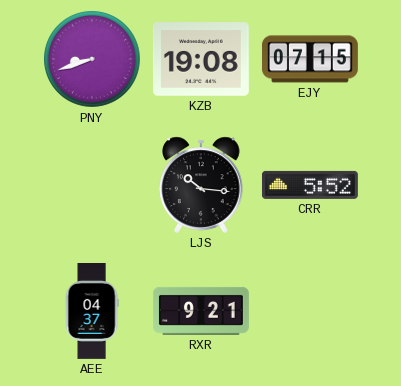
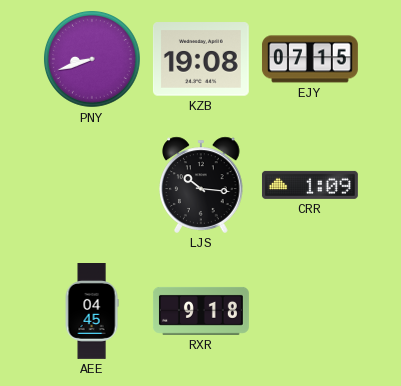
CRR: 5:52 -> 1:09 (310, 185)
AEE: 04:37 -> 04:45 (92, 312)
RXR: 9:21 -> 9:18 (201, 311)
